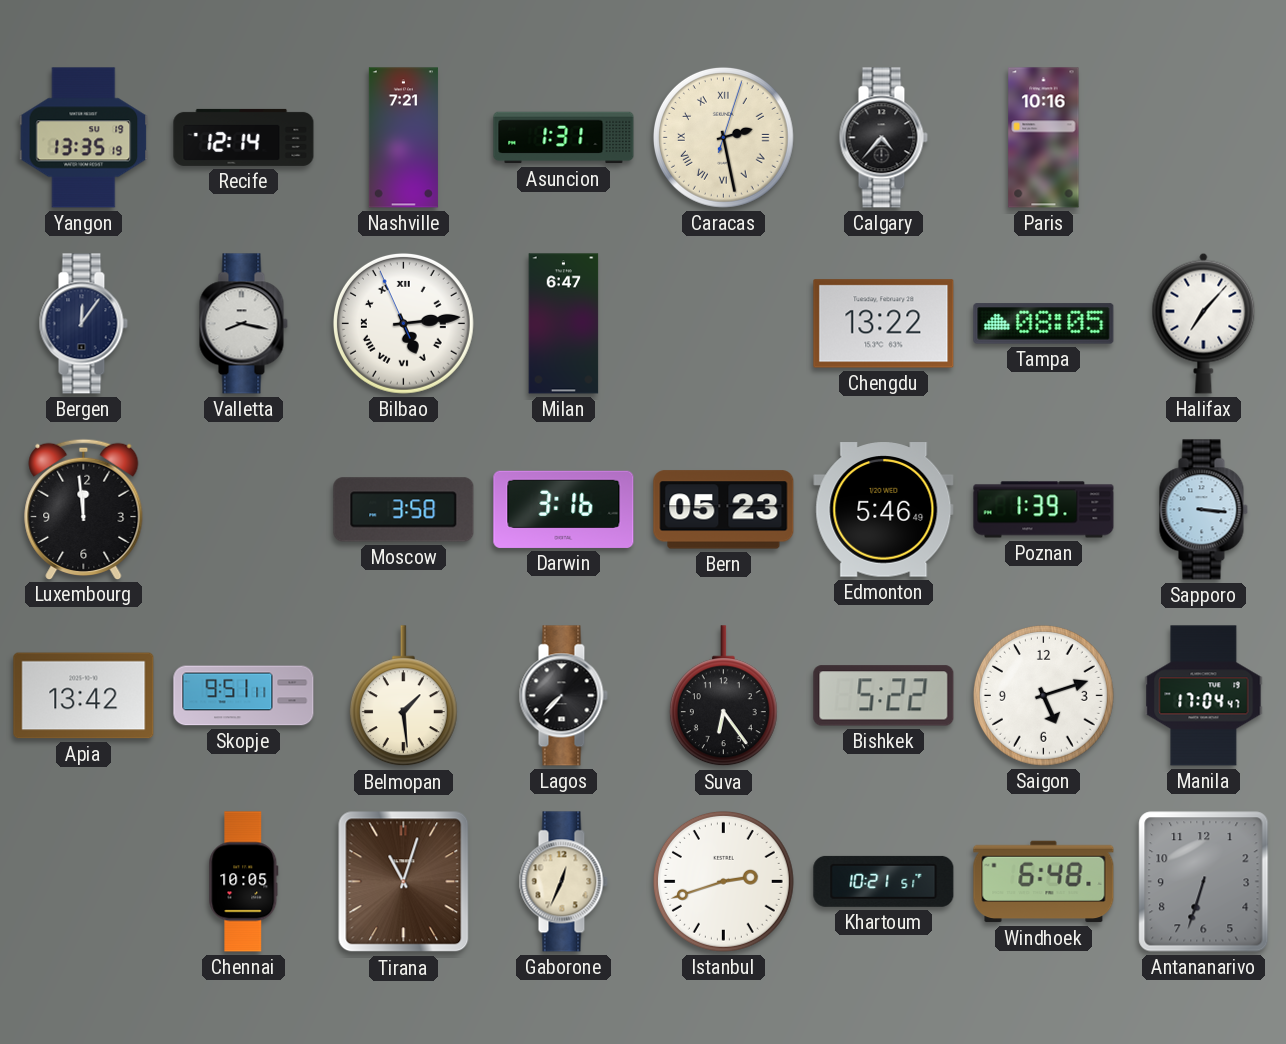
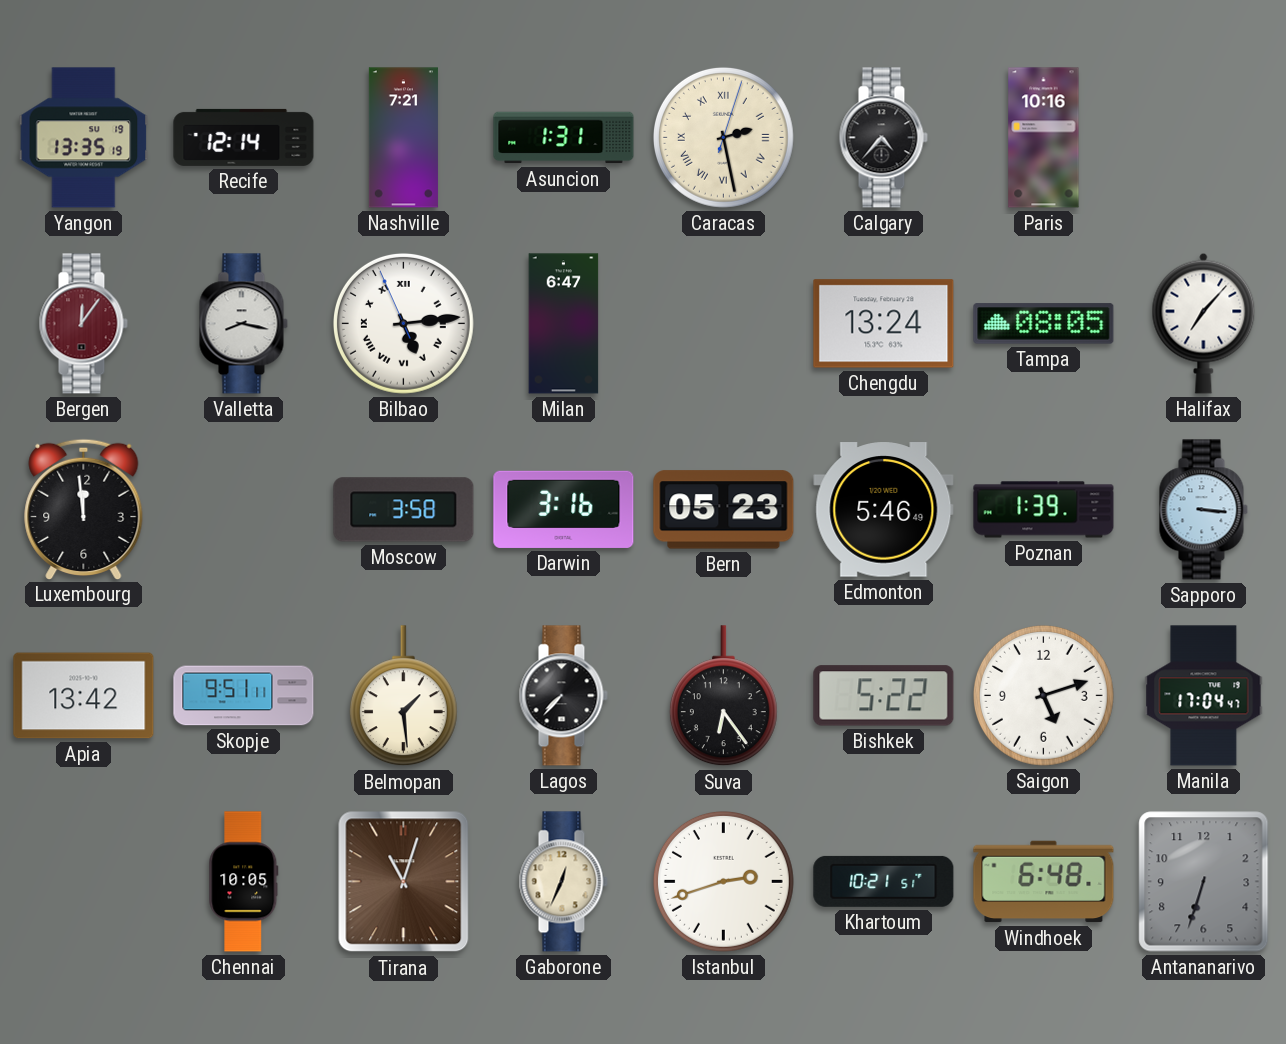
Bergen dial: navy -> burgundy (83, 324)
Chengdu: 13:22 -> 13:24 (884, 324)
